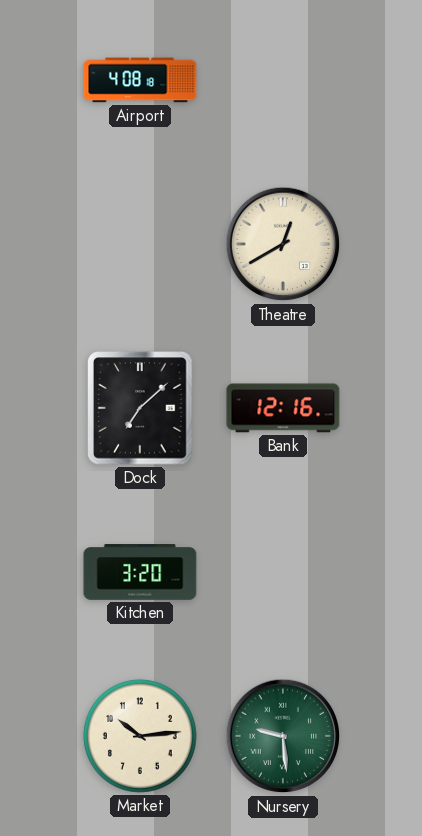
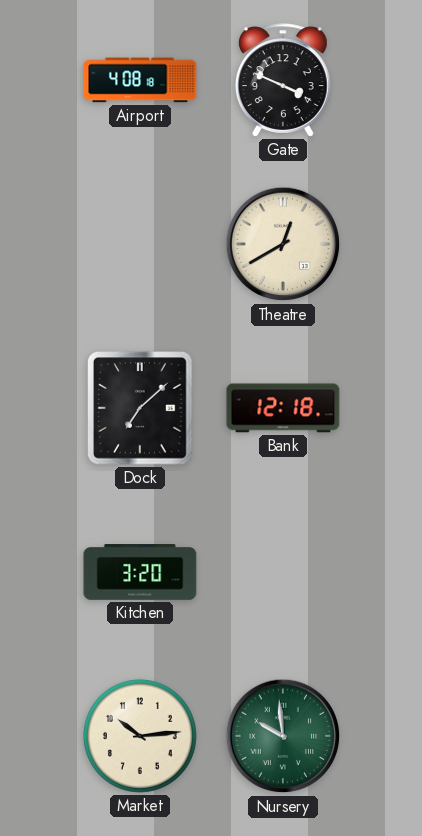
Gate: none -> 3:49 (283, 80)
Bank: 12:16 -> 12:18 (283, 408)
Nursery: 9:29 -> 9:59 (283, 736)
